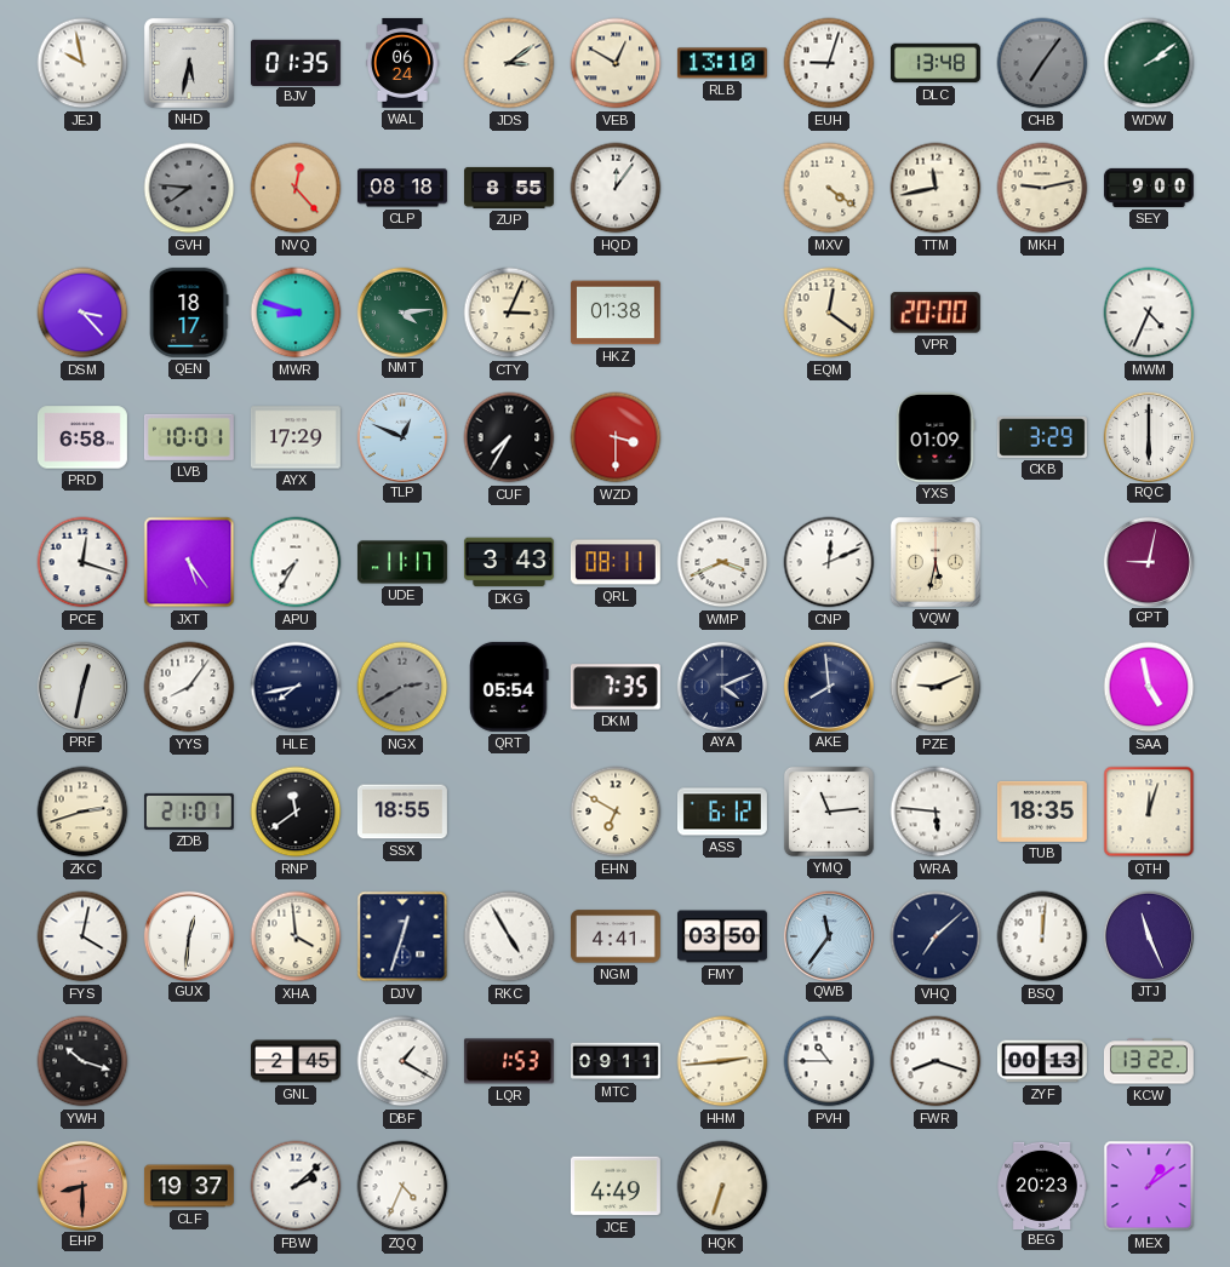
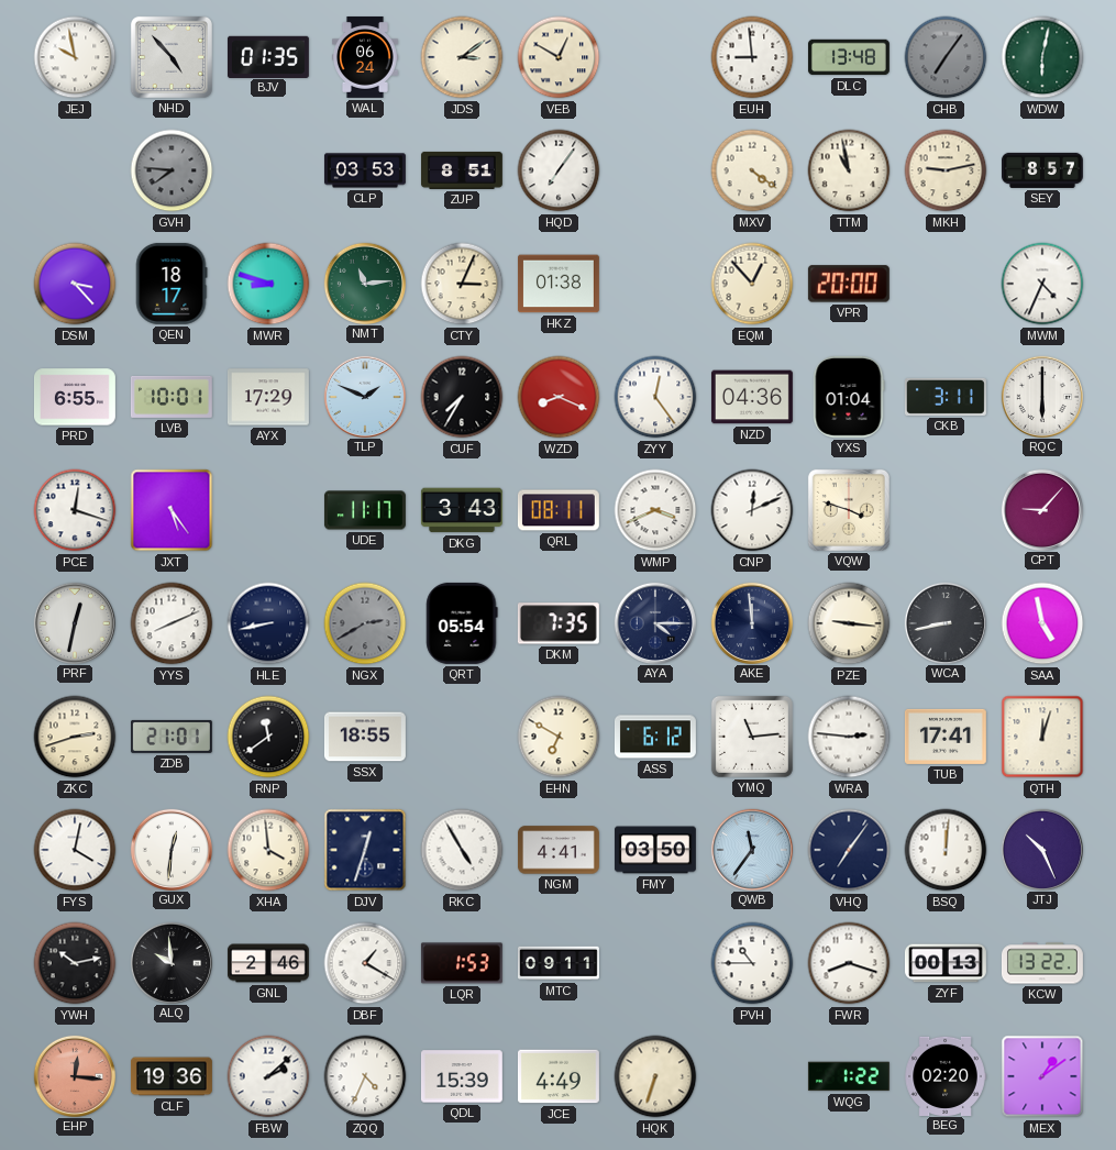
NHD: 5:32 -> 4:53 (172, 57)
RLB: 13:10 -> none (722, 63)
EUH: 9:03 -> 8:59 (752, 57)
WDW: 2:09 -> 6:02 (1042, 57)
NVQ: 12:23 -> none (296, 188)
CLP: 08:18 -> 03:53 (365, 170)
ZUP: 8:55 -> 8:51 (462, 170)
HQD: 12:06 -> 7:06 (559, 170)
TTM: 11:43 -> 10:58 (849, 170)
SEY: 9:00 -> 8:57 (1042, 170)
NMT: 4:14 -> 11:14 (364, 283)
EQM: 12:21 -> 12:53 (752, 284)
PRD: 6:58 -> 6:55 (75, 397)
TLP: 12:49 -> 1:49 (364, 396)
WZD: 3:30 -> 8:19 (559, 397)
ZYY: none -> 12:24 (655, 397)
NZD: none -> 04:36 (752, 397)
YXS: 01:09 -> 01:04 (849, 397)
CKB: 3:29 -> 3:11 (946, 397)
APU: 7:35 -> none (296, 562)
VQW: 5:32 -> 3:48 (849, 510)
CPT: 9:02 -> 9:07 (1041, 509)
YYS: 8:06 -> 8:11 (172, 623)
HLE: 7:43 -> 8:43 (268, 623)
AYA: 4:11 -> 4:15 (654, 622)
AKE: 7:59 -> 11:59 (751, 622)
PZE: 9:11 -> 9:16 (849, 623)
WCA: none -> 8:43 (944, 622)
WRA: 5:46 -> 2:46 (849, 737)
TUB: 18:35 -> 17:41 (946, 737)
VHQ: 7:08 -> 7:06 (849, 850)
JTJ: 11:26 -> 10:26 (1041, 849)
YWH: 10:18 -> 10:13 (75, 963)
ALQ: none -> 9:59 (170, 962)
GNL: 2:45 -> 2:46 (268, 963)
HHM: 2:44 -> none (722, 1061)
EHP: 8:30 -> 12:16 (74, 1075)
CLF: 19:37 -> 19:36 (172, 1076)
QDL: none -> 15:39 (462, 1076)
WQG: none -> 1:22 (849, 1076)
BEG: 20:23 -> 02:20 (946, 1075)
